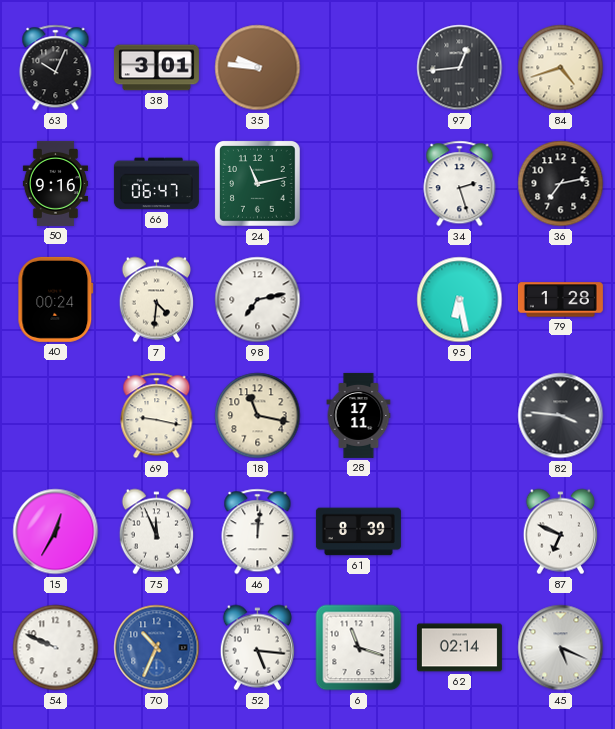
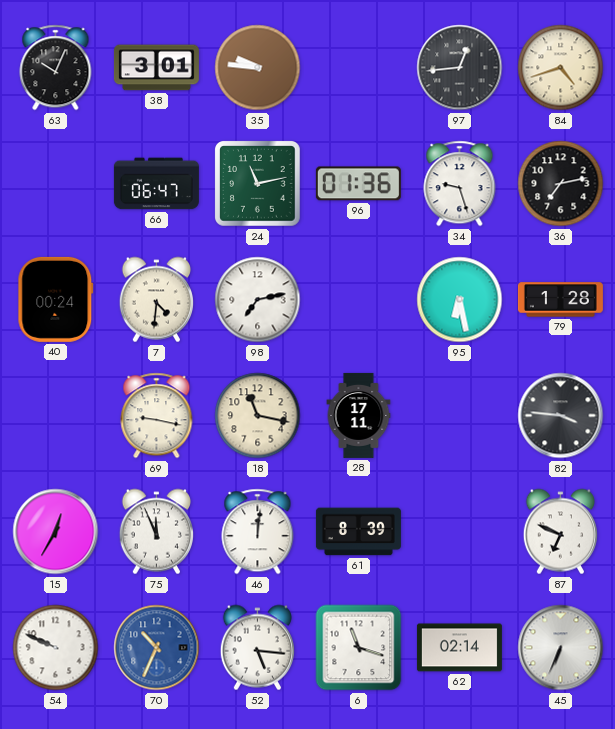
50: 9:16 -> none (55, 183)
96: none -> 01:36 (358, 184)
34: 2:27 -> 9:27 (460, 184)
45: 5:19 -> 6:34 (561, 648)
